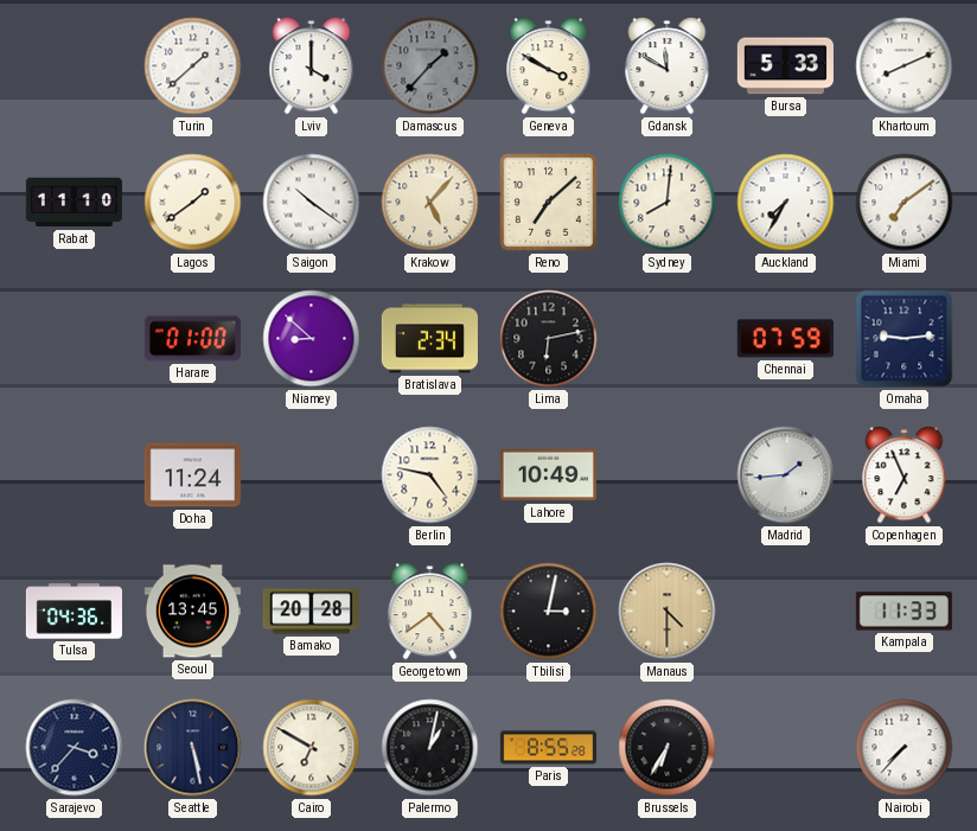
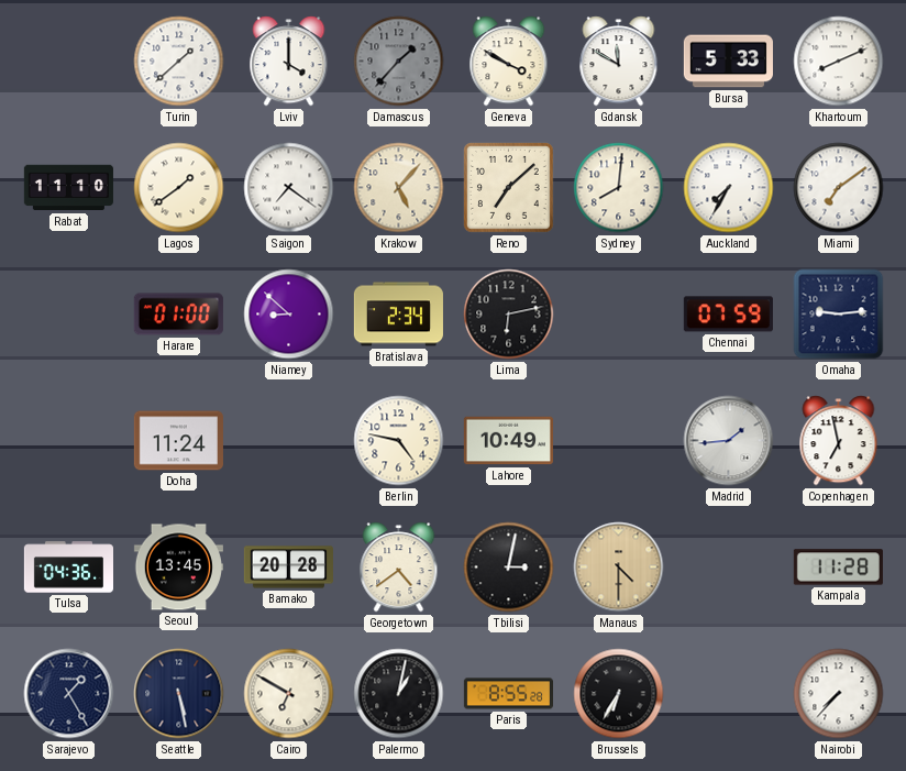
Saigon: 10:21 -> 7:21 (289, 188)
Copenhagen: 6:56 -> 6:58 (839, 441)
Kampala: 11:33 -> 11:28 (838, 568)
Sarajevo: 3:37 -> 1:25 (69, 694)
